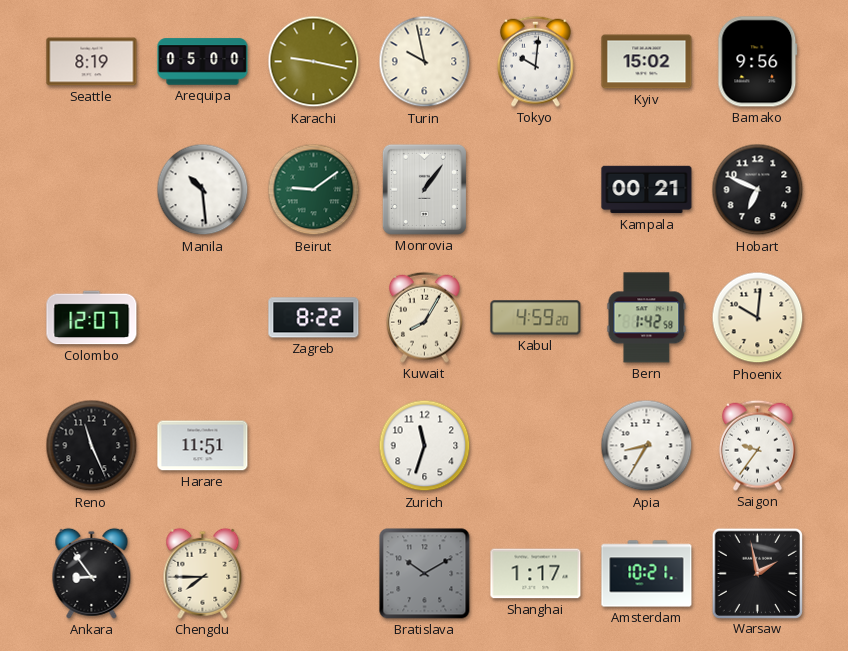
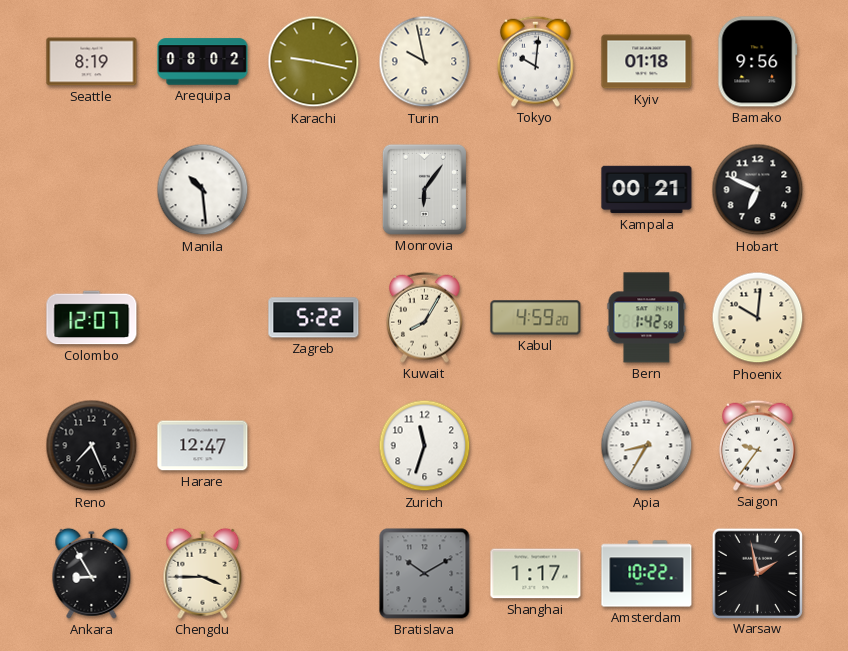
Arequipa: 05:00 -> 08:02 (203, 62)
Kyiv: 15:02 -> 01:18 (647, 62)
Beirut: 9:09 -> none (314, 190)
Monrovia: 1:06 -> 6:06 (424, 189)
Zagreb: 8:22 -> 5:22 (314, 318)
Reno: 11:26 -> 7:26 (92, 446)
Harare: 11:51 -> 12:47 (203, 446)
Ankara: 8:54 -> 8:55 (92, 573)
Chengdu: 7:45 -> 3:45 (203, 573)
Amsterdam: 10:21 -> 10:22 (647, 574)
